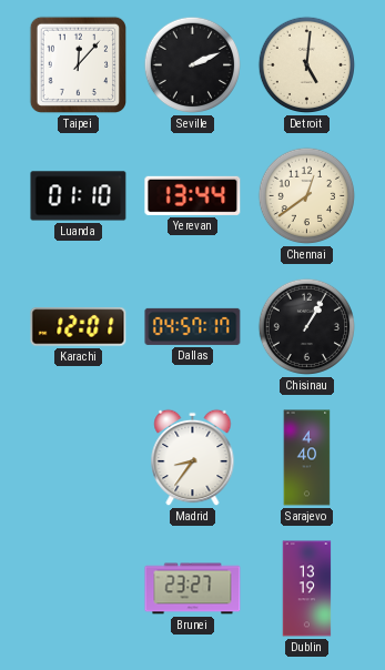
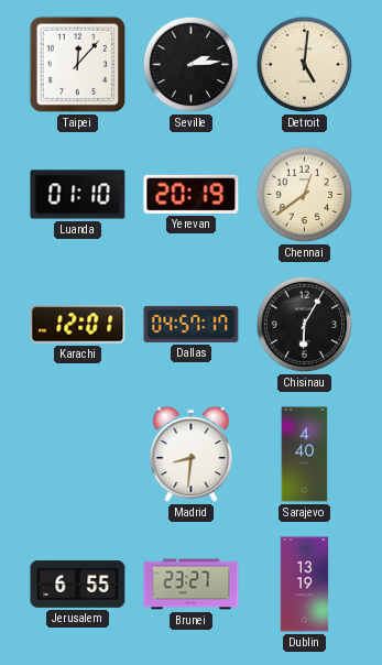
Seville: 2:11 -> 2:14 (192, 65)
Yerevan: 13:44 -> 20:19 (192, 194)
Chisinau: 1:05 -> 6:05 (305, 325)
Madrid: 8:36 -> 8:31 (192, 455)
Jerusalem: none -> 6:55 (78, 585)
